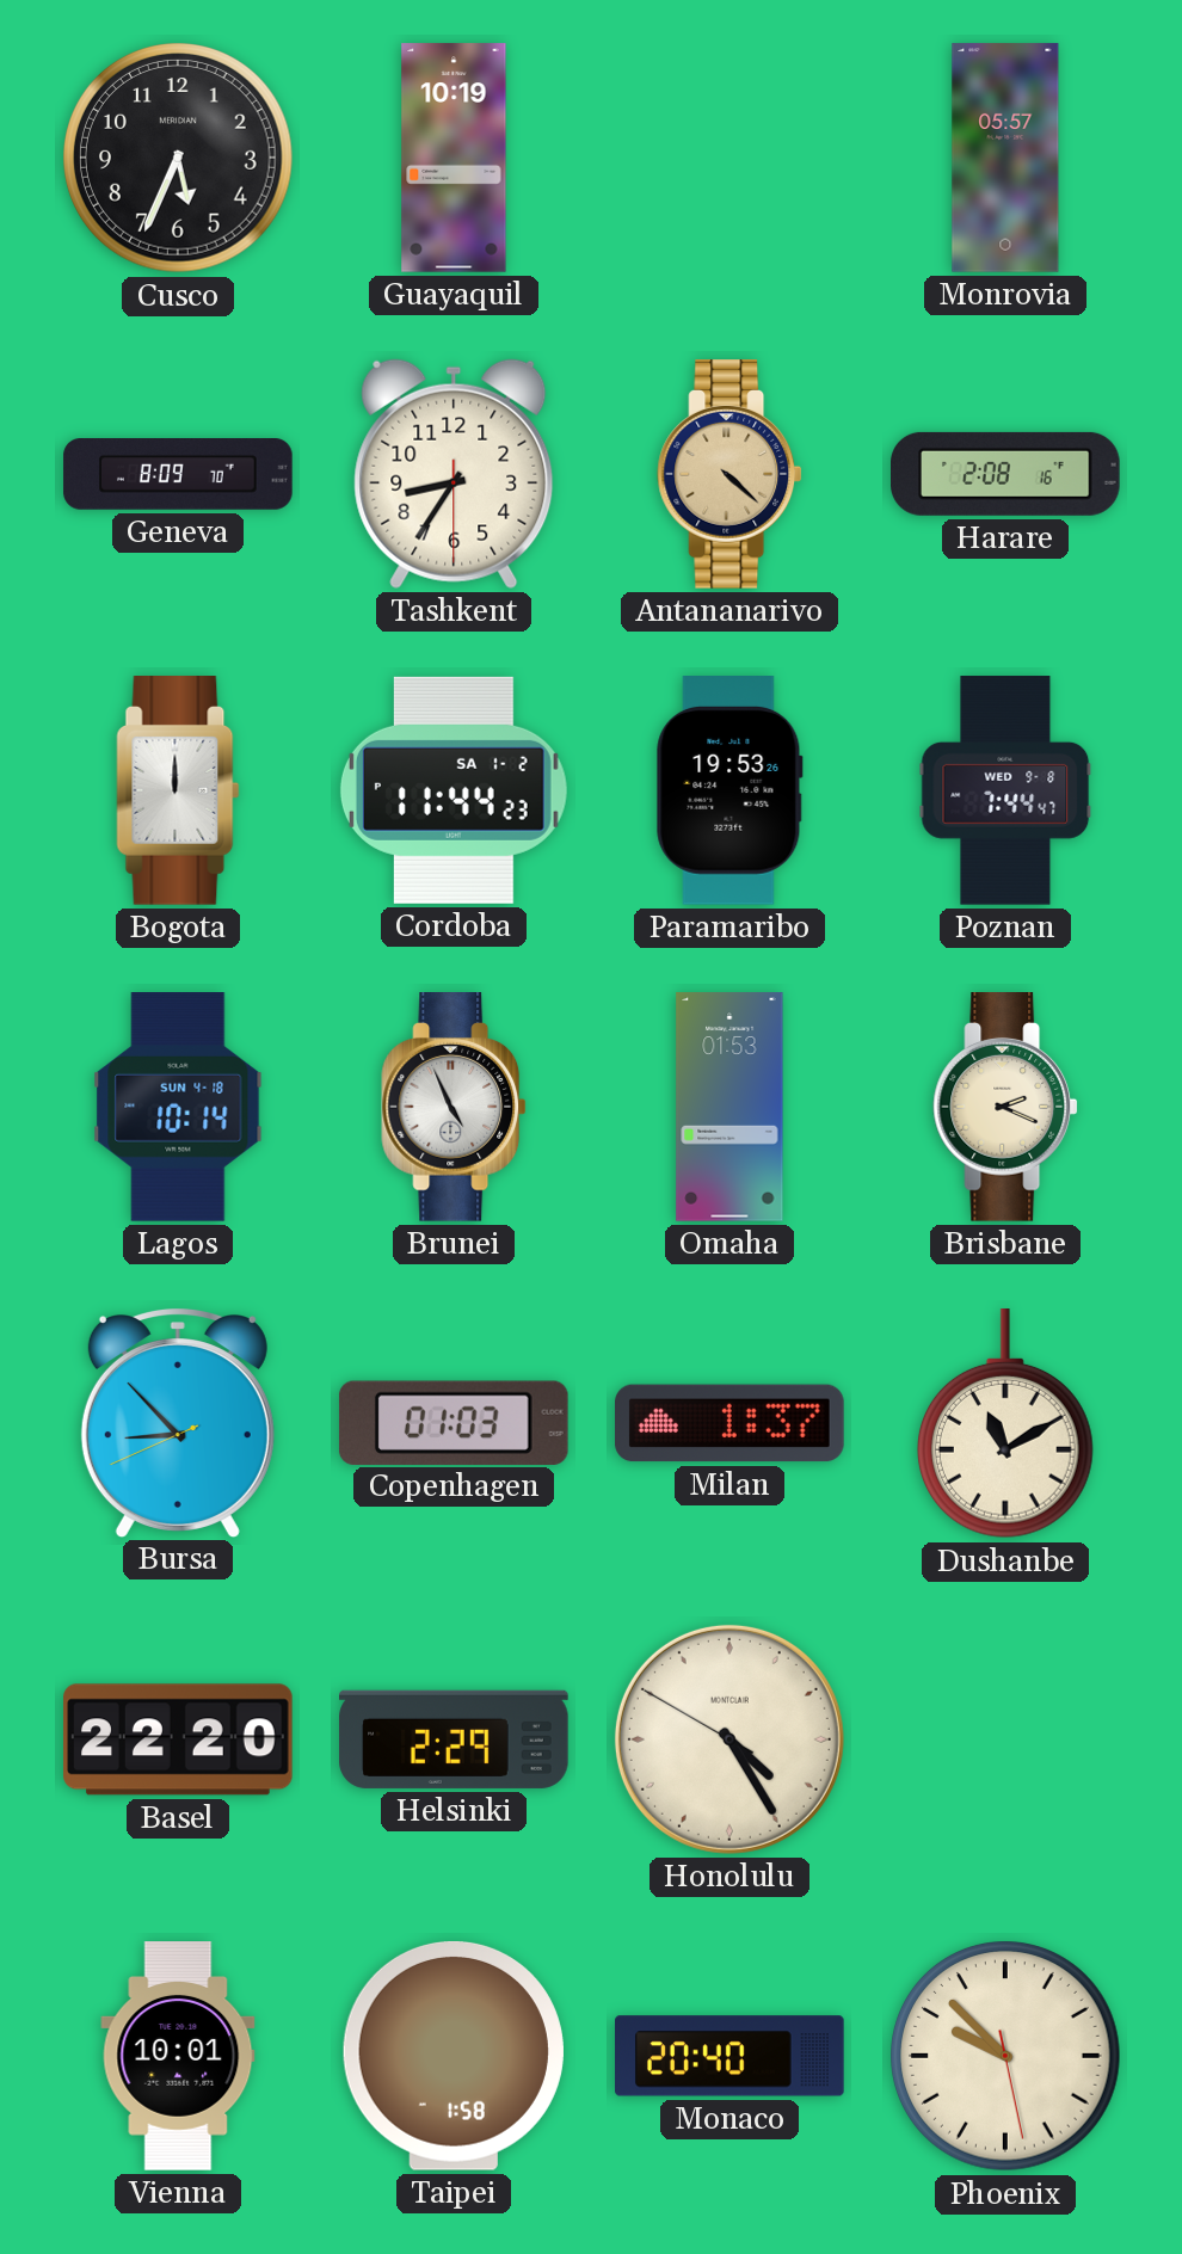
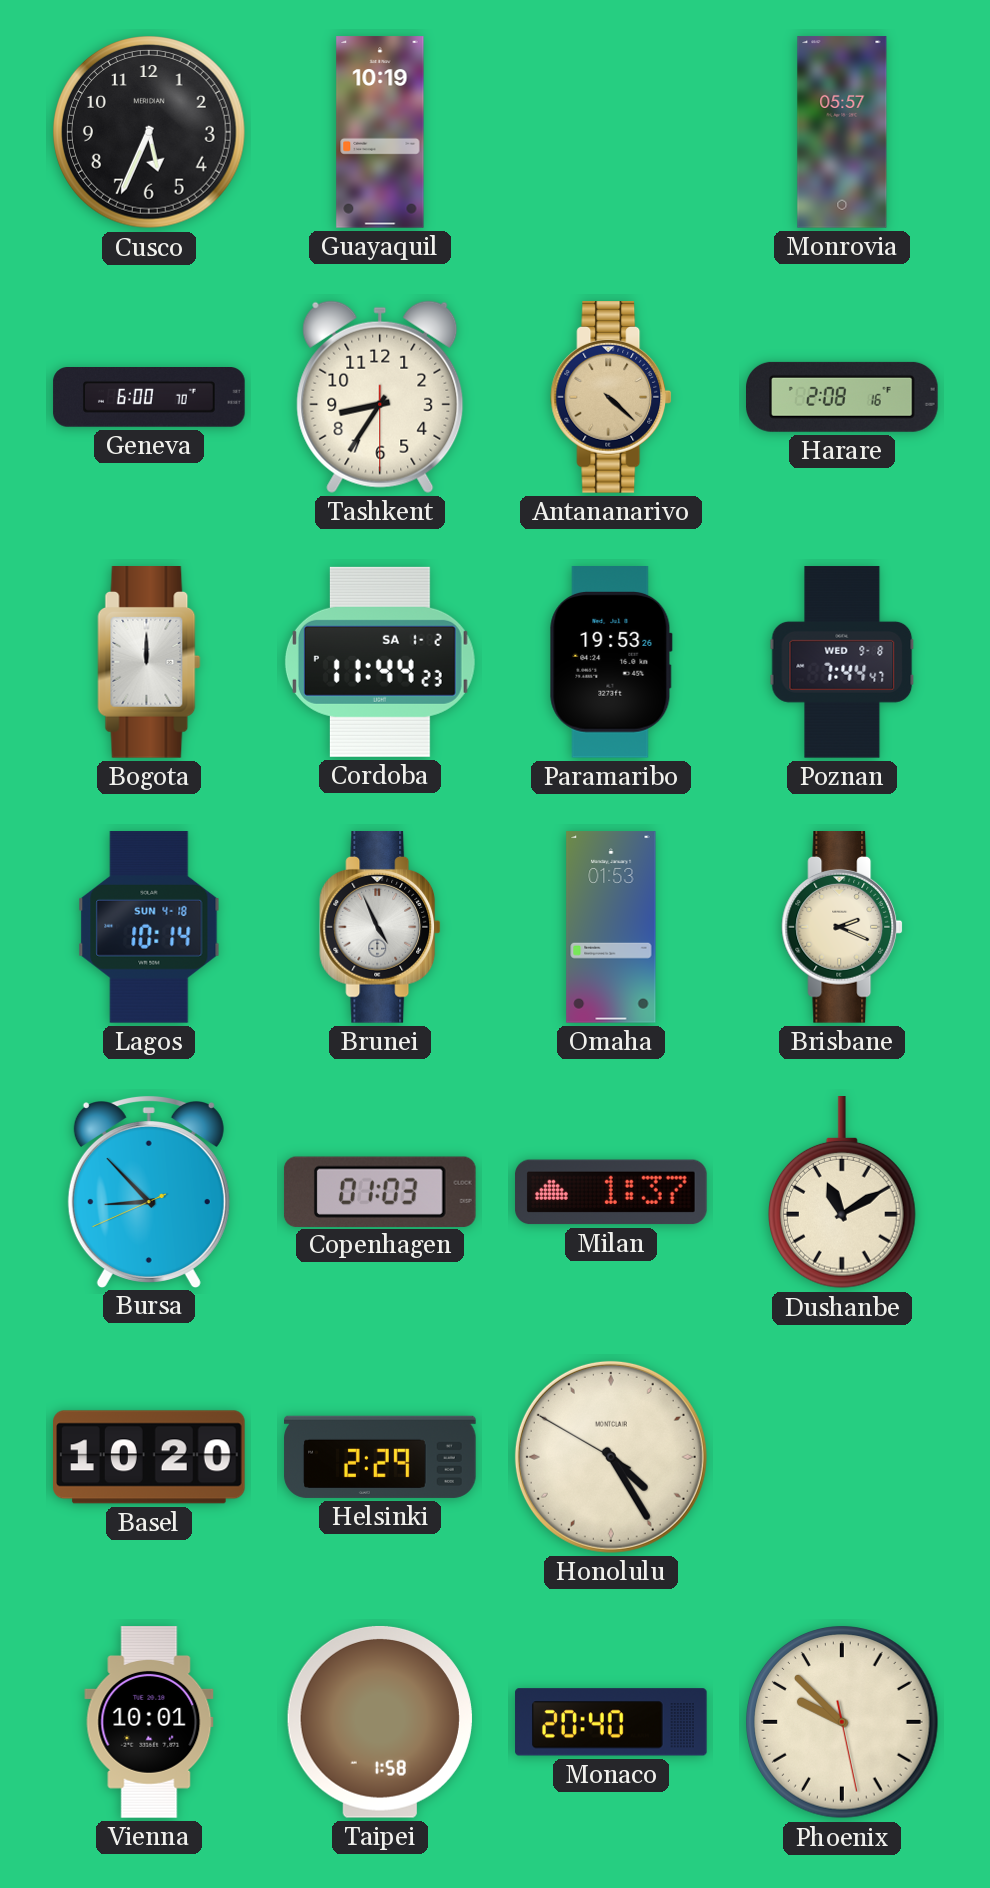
Geneva: 8:09 -> 6:00 (149, 398)
Basel: 22:20 -> 10:20 (149, 1457)
